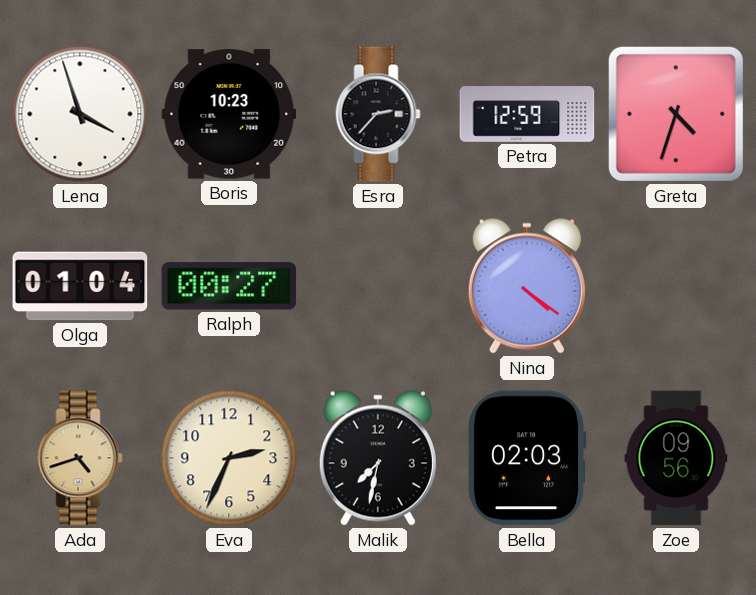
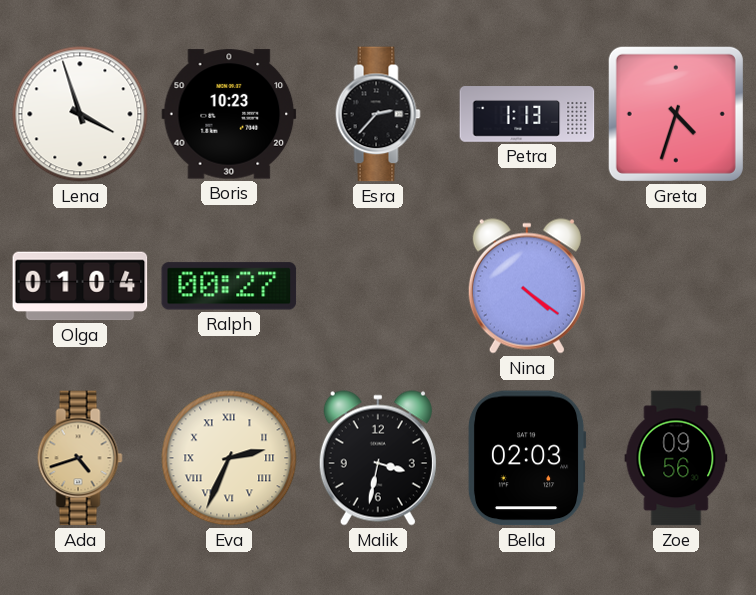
Petra: 12:59 -> 1:13 (527, 114)
Eva numerals: Arabic -> Roman (229, 458)
Malik: 7:32 -> 3:32 (378, 458)
